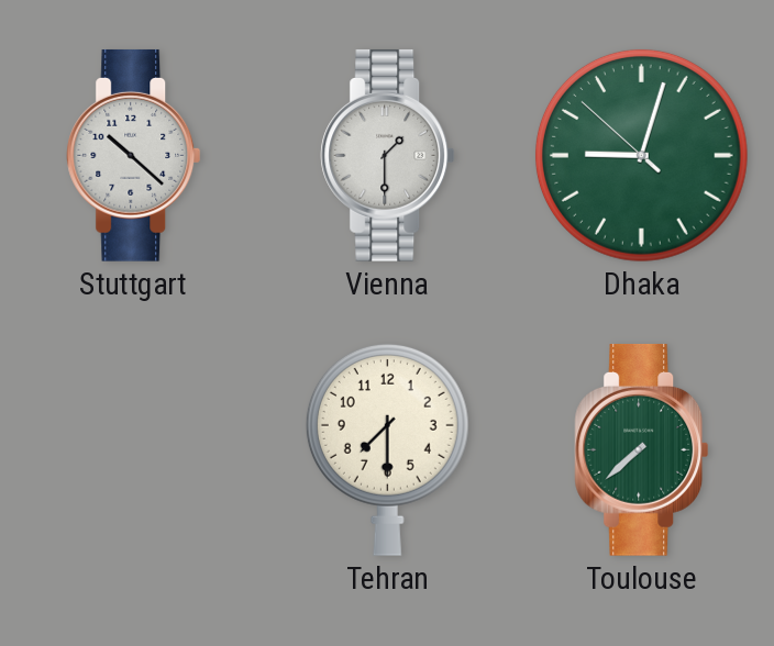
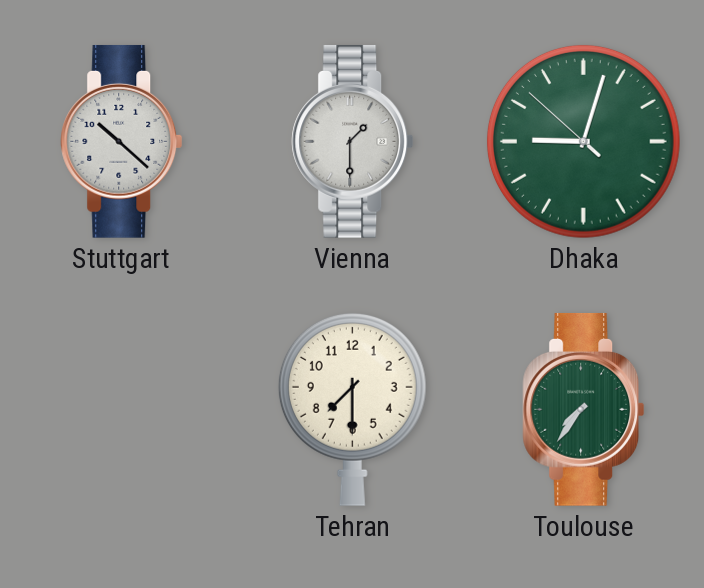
Toulouse: 7:38 -> 7:36 (584, 409)
